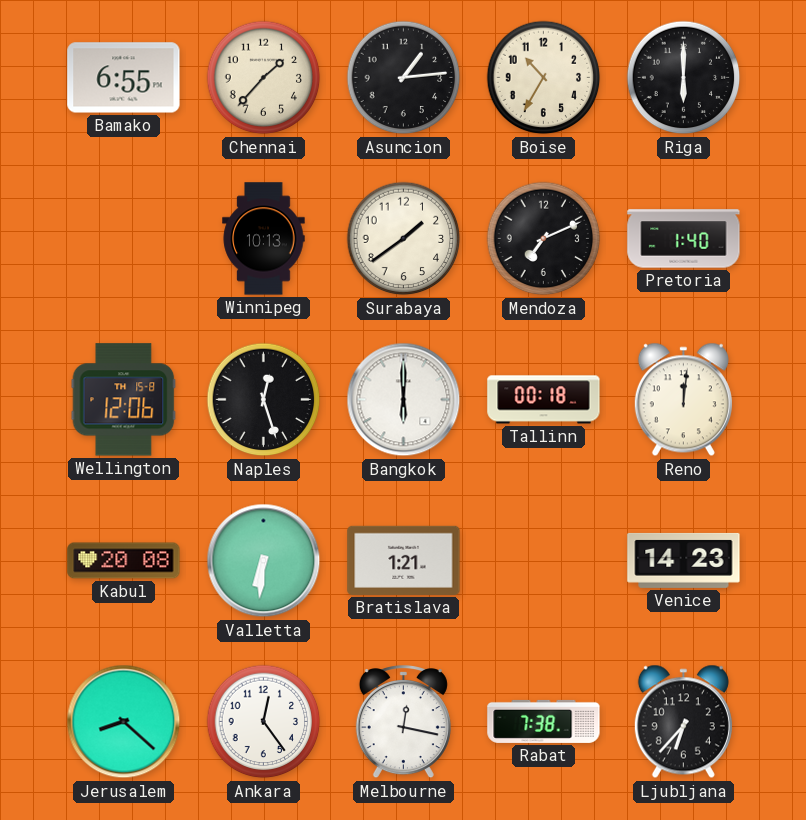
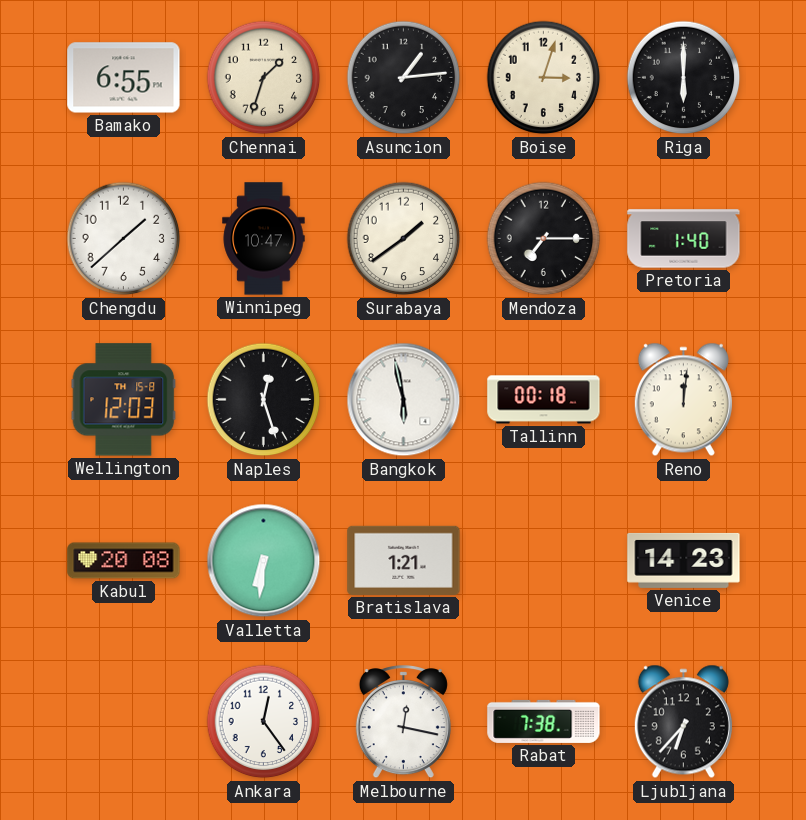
Chennai: 1:37 -> 1:33 (264, 78)
Boise: 10:35 -> 3:03 (544, 78)
Chengdu: none -> 1:38 (124, 239)
Winnipeg: 10:13 -> 10:47 (264, 239)
Mendoza: 7:11 -> 7:15 (544, 239)
Wellington: 12:06 -> 12:03 (124, 400)
Bangkok: 6:00 -> 5:58 (404, 400)
Jerusalem: 8:22 -> none (124, 722)
